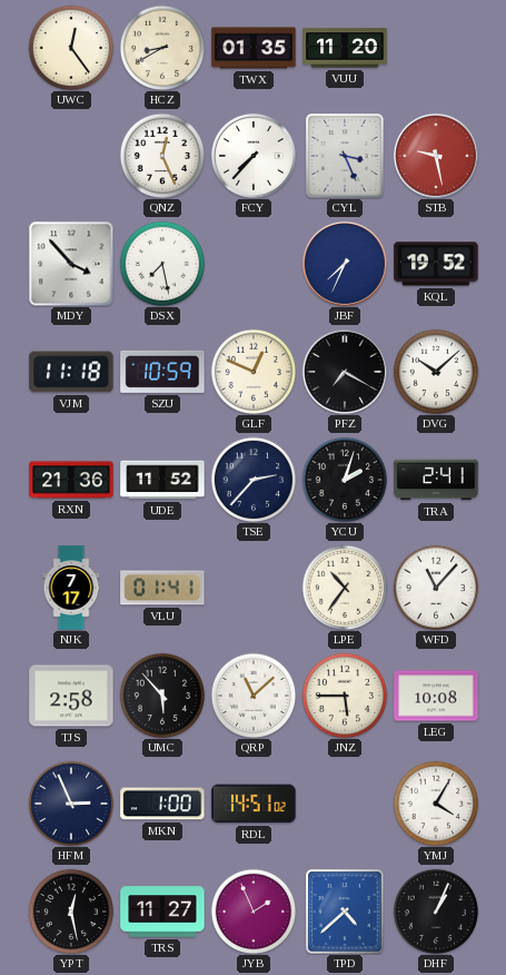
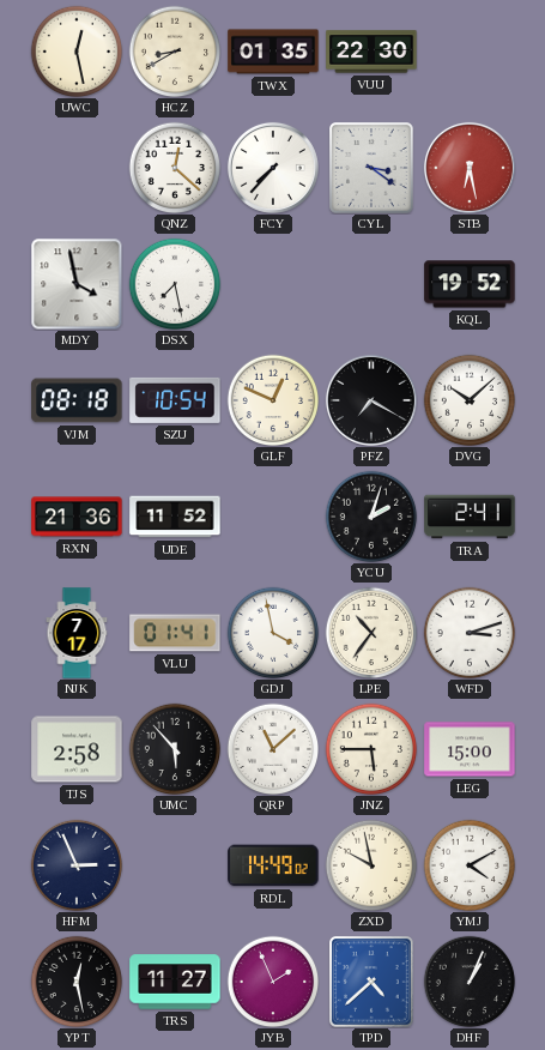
UWC: 12:24 -> 12:28 (77, 52)
VUU: 11:20 -> 22:30 (371, 52)
QNZ: 12:26 -> 12:22 (175, 168)
CYL: 3:26 -> 3:21 (373, 168)
STB: 9:28 -> 6:28 (470, 168)
MDY: 3:53 -> 3:58 (77, 284)
JBF: 7:34 -> none (345, 264)
VJM: 11:18 -> 08:18 (77, 400)
SZU: 10:59 -> 10:54 (175, 400)
TSE: 2:37 -> none (254, 480)
GDJ: none -> 3:58 (273, 633)
WFD: 11:07 -> 3:12 (470, 633)
LEG: 10:08 -> 15:00 (470, 749)
MKN: 1:00 -> none (162, 804)
RDL: 14:51 -> 14:49 (273, 865)
ZXD: none -> 9:58 (371, 865)
YMJ: 4:05 -> 4:10 (470, 865)
